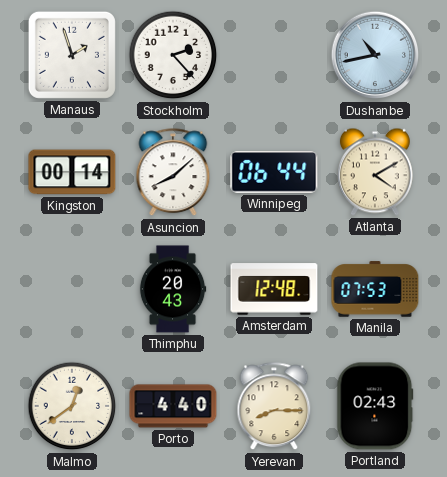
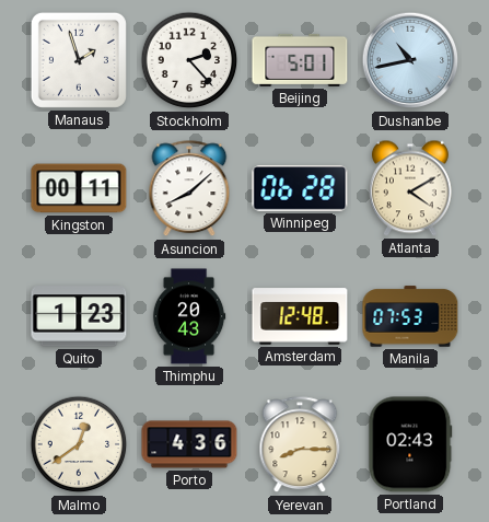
Beijing: none -> 5:01 (300, 60)
Kingston: 00:14 -> 00:11 (79, 188)
Winnipeg: 06:44 -> 06:28 (300, 188)
Quito: none -> 1:23 (79, 316)
Porto: 4:40 -> 4:36 (189, 444)
